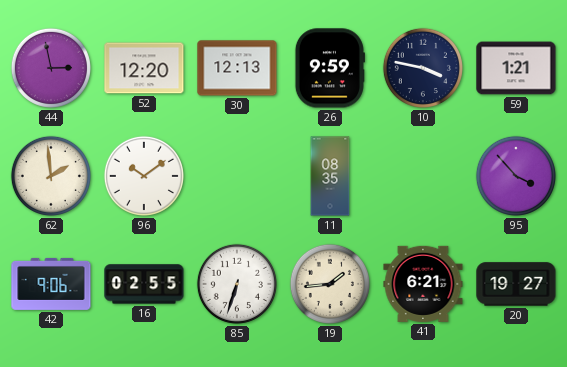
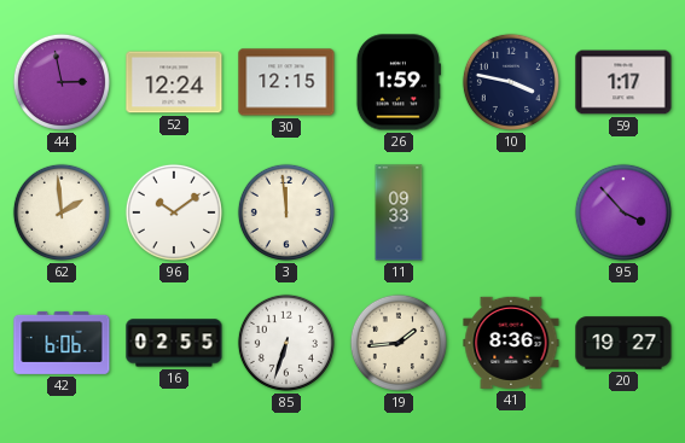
52: 12:20 -> 12:24 (174, 82)
30: 12:13 -> 12:15 (286, 82)
26: 9:59 -> 1:59 (399, 82)
59: 1:21 -> 1:17 (623, 82)
3: none -> 11:59 (286, 212)
11: 08:35 -> 09:33 (399, 212)
42: 9:06 -> 6:06 (62, 343)
41: 6:21 -> 8:36 (511, 343)
